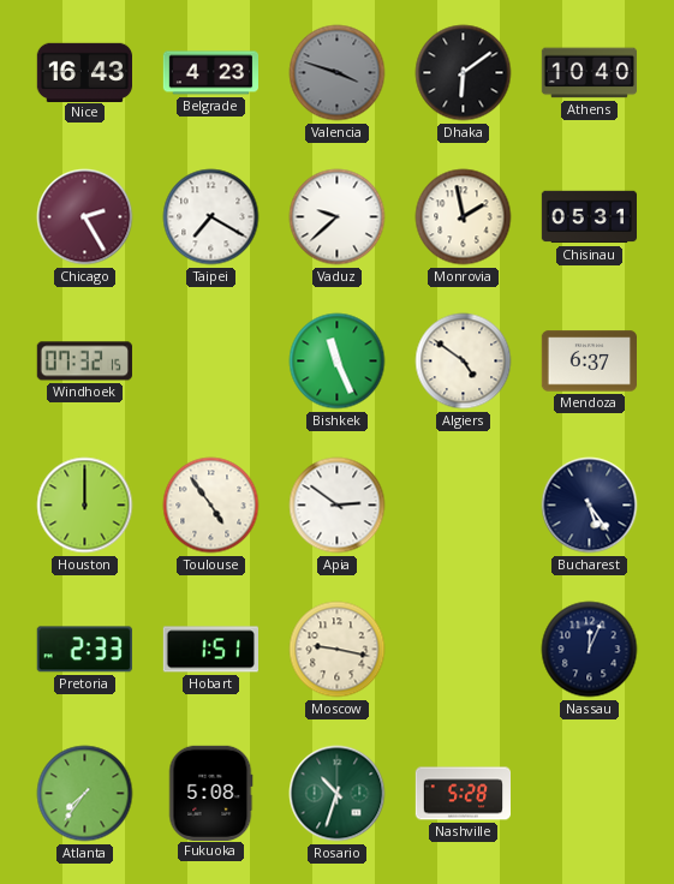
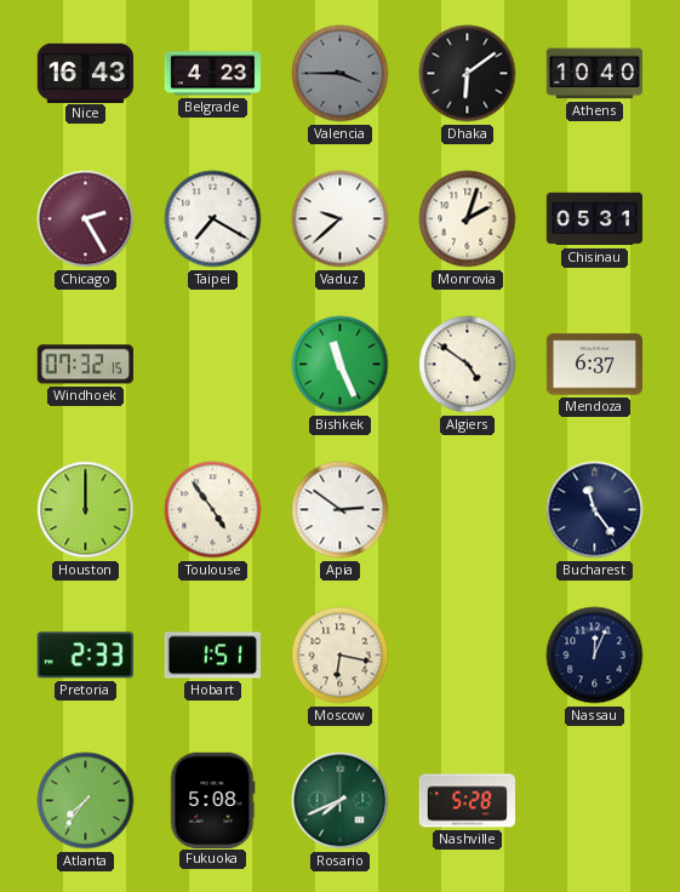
Valencia: 3:48 -> 3:45 (341, 74)
Monrovia: 1:58 -> 2:03 (468, 219)
Bucharest: 5:24 -> 11:24 (595, 510)
Moscow: 9:17 -> 6:17 (341, 656)
Rosario: 10:33 -> 7:41 (341, 801)
